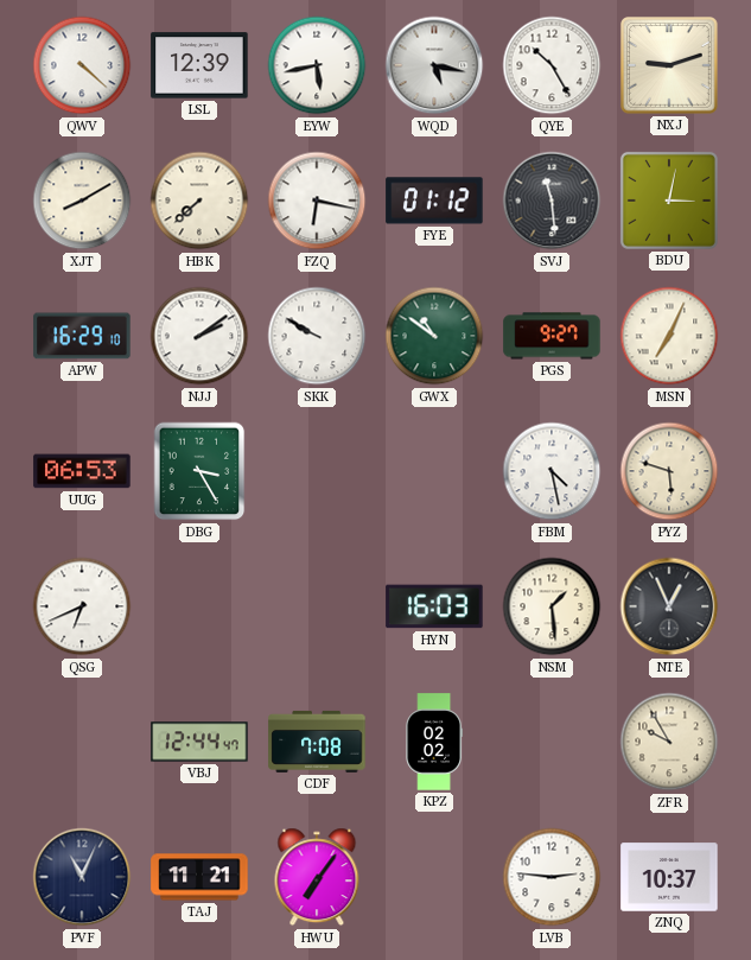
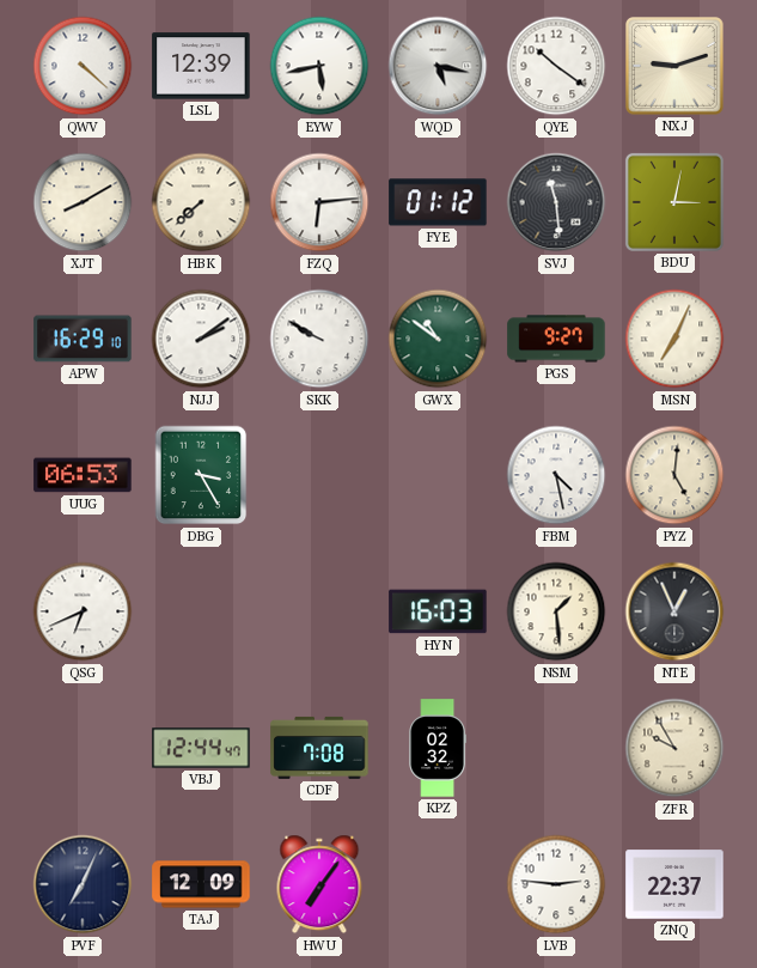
QYE: 10:25 -> 10:21 (556, 66)
FZQ: 6:17 -> 6:14 (319, 202)
PYZ: 5:48 -> 5:01 (674, 475)
KPZ: 02:02 -> 02:32 (437, 748)
PVF: 11:04 -> 7:04 (83, 884)
TAJ: 11:21 -> 12:09 (201, 884)
ZNQ: 10:37 -> 22:37 (674, 884)
